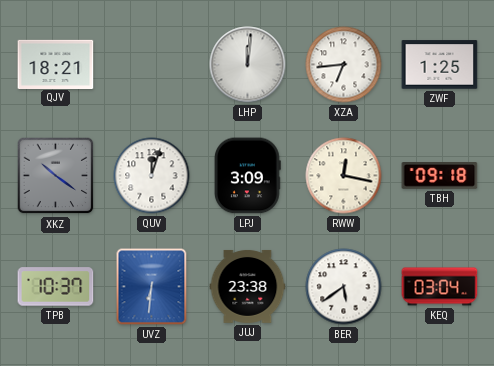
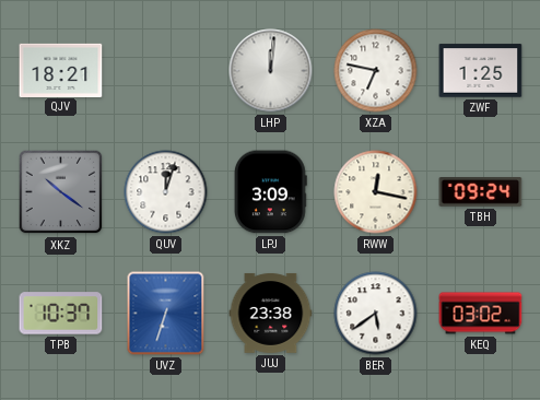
XZA: 6:44 -> 6:47 (376, 71)
TBH: 09:18 -> 09:24 (481, 192)
UVZ: 6:31 -> 6:33 (166, 314)
KEQ: 03:04 -> 03:02 (481, 314)
